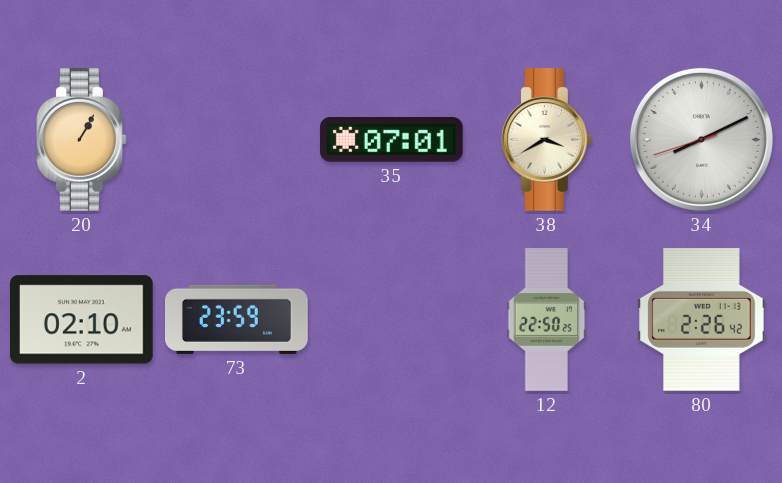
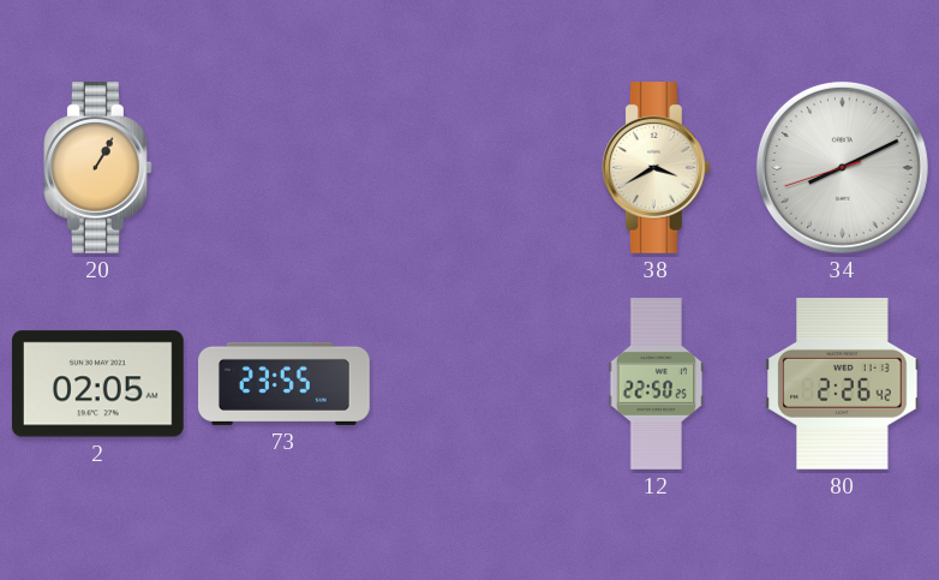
35: 07:01 -> none (391, 139)
2: 02:10 -> 02:05 (97, 384)
73: 23:59 -> 23:55 (285, 383)
